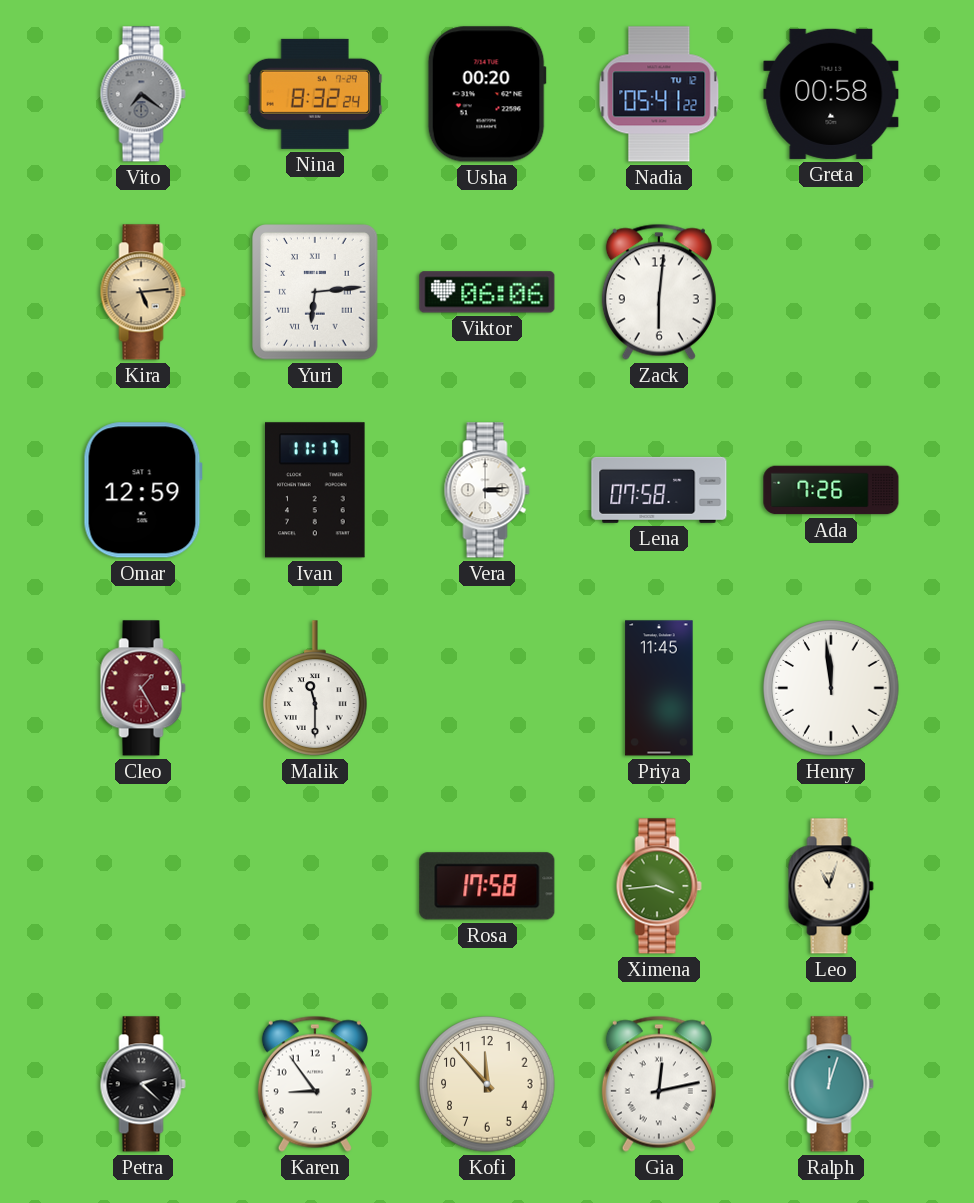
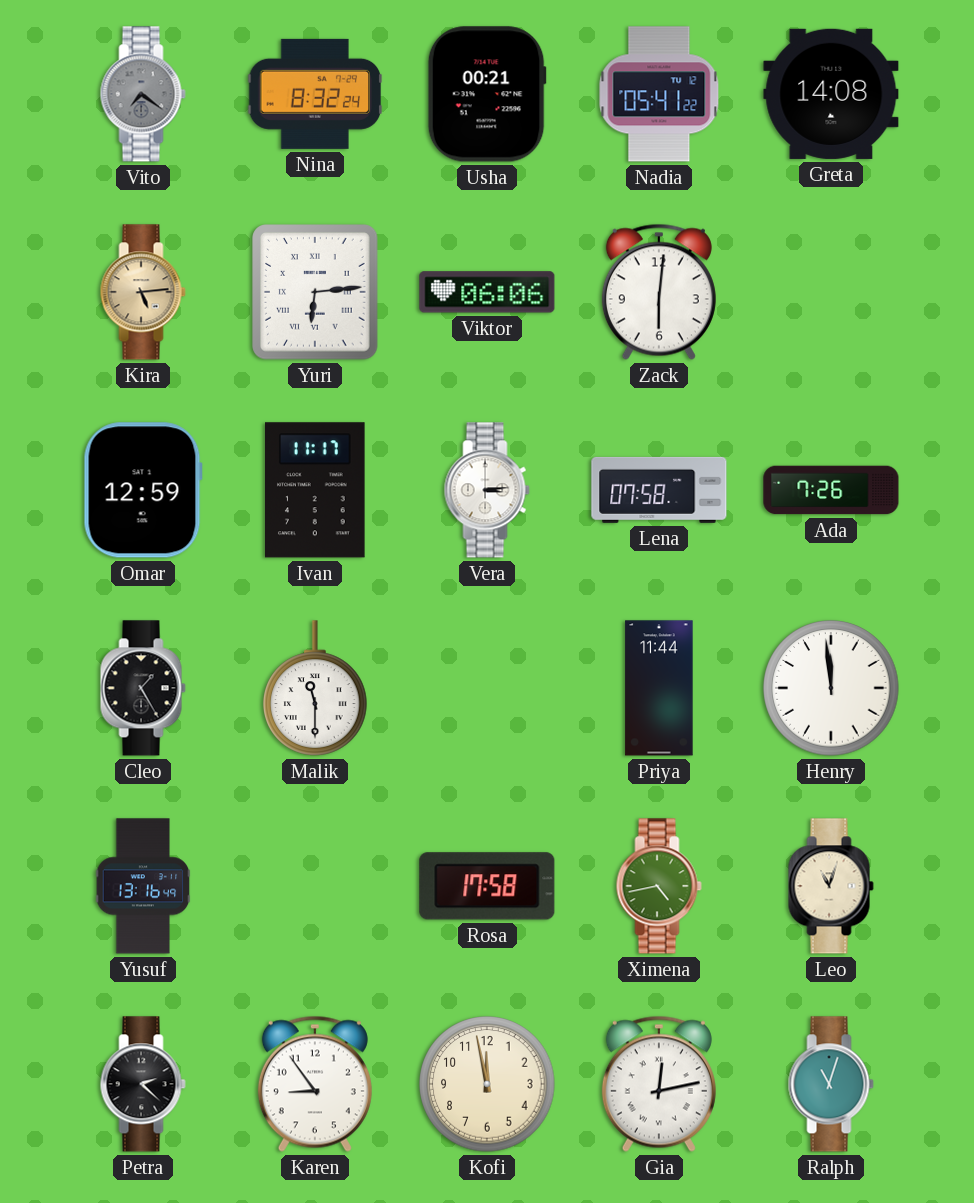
Usha: 00:20 -> 00:21 (487, 94)
Greta: 00:58 -> 14:08 (831, 94)
Cleo dial: burgundy -> black (143, 688)
Priya: 11:45 -> 11:44 (659, 688)
Yusuf: none -> 13:16 (143, 886)
Ximena: 3:44 -> 4:43 (659, 886)
Kofi: 11:53 -> 11:58 (487, 1084)
Ralph: 12:03 -> 11:03 (831, 1084)
